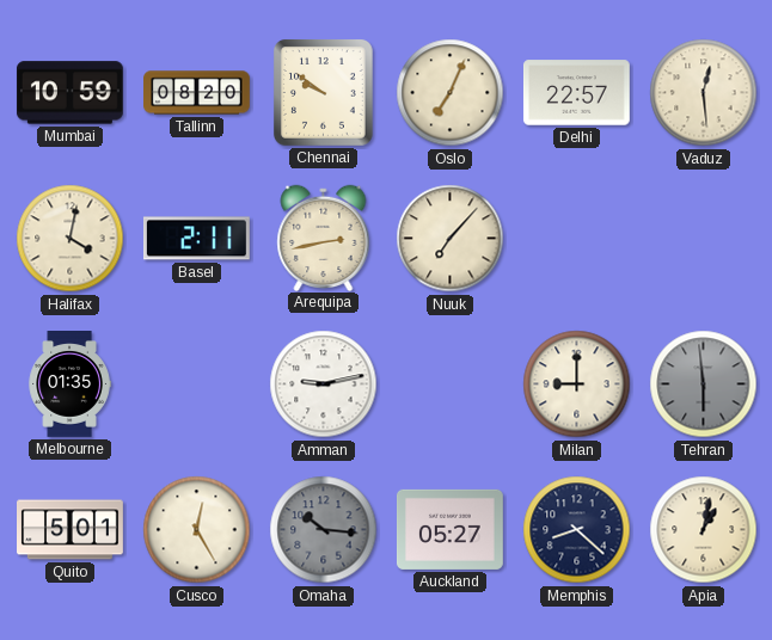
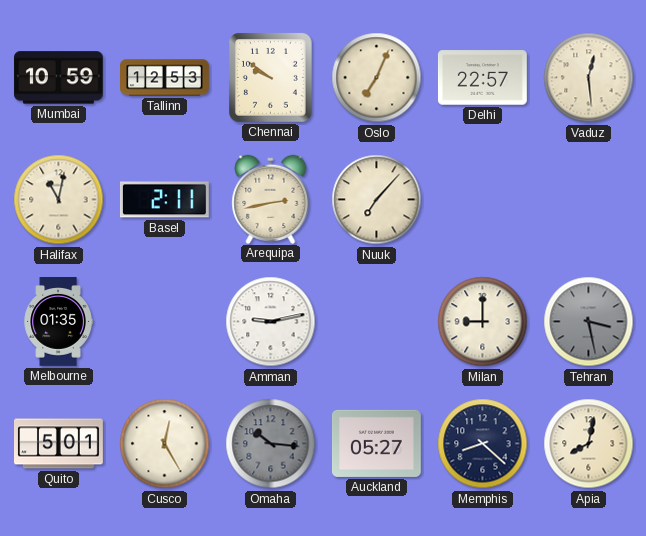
Tallinn: 08:20 -> 12:53 (165, 78)
Halifax: 4:02 -> 11:02 (59, 200)
Tehran: 5:59 -> 3:28 (589, 322)
Apia: 1:02 -> 8:02 (589, 444)
